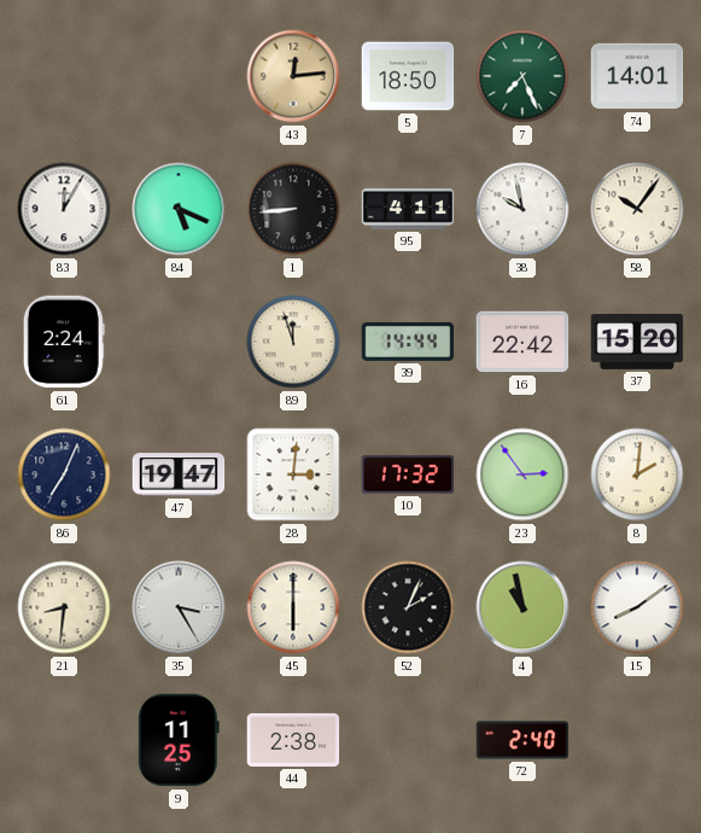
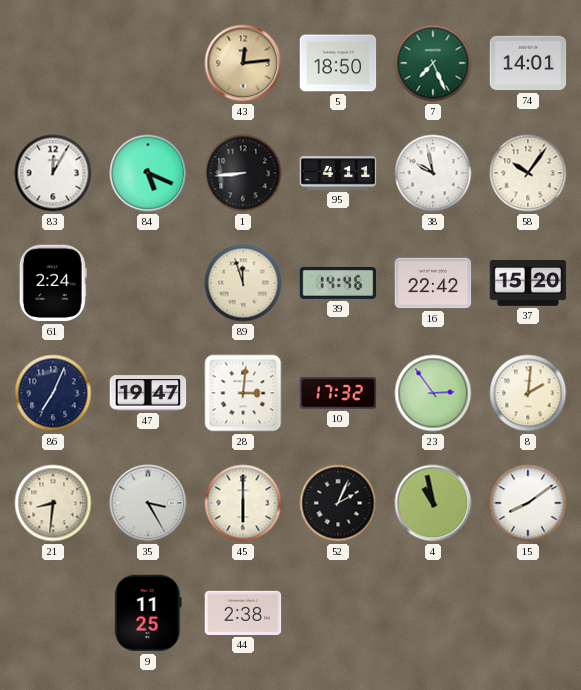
39: 14:44 -> 14:46 (338, 283)
72: 2:40 -> none (522, 740)
